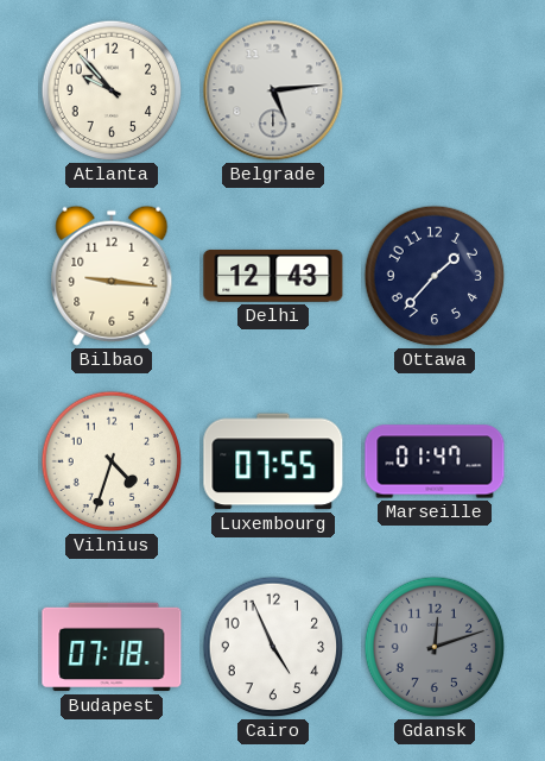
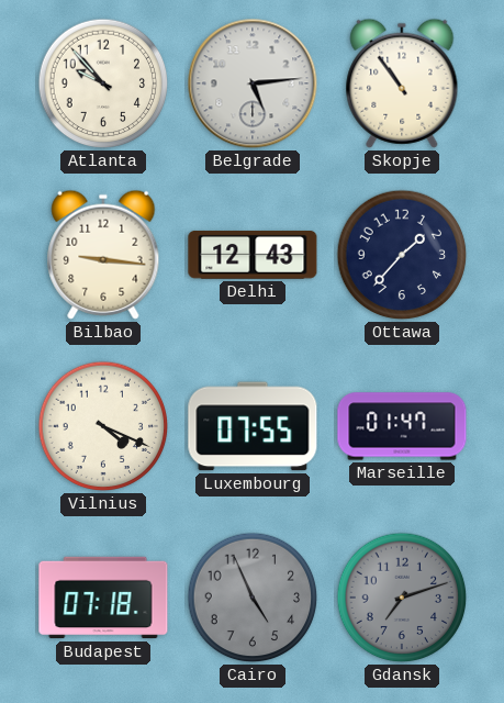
Skopje: none -> 10:54 (402, 83)
Vilnius: 4:33 -> 4:19 (103, 426)
Cairo dial: white -> grey (253, 598)
Gdansk: 12:12 -> 7:12 (402, 598)
